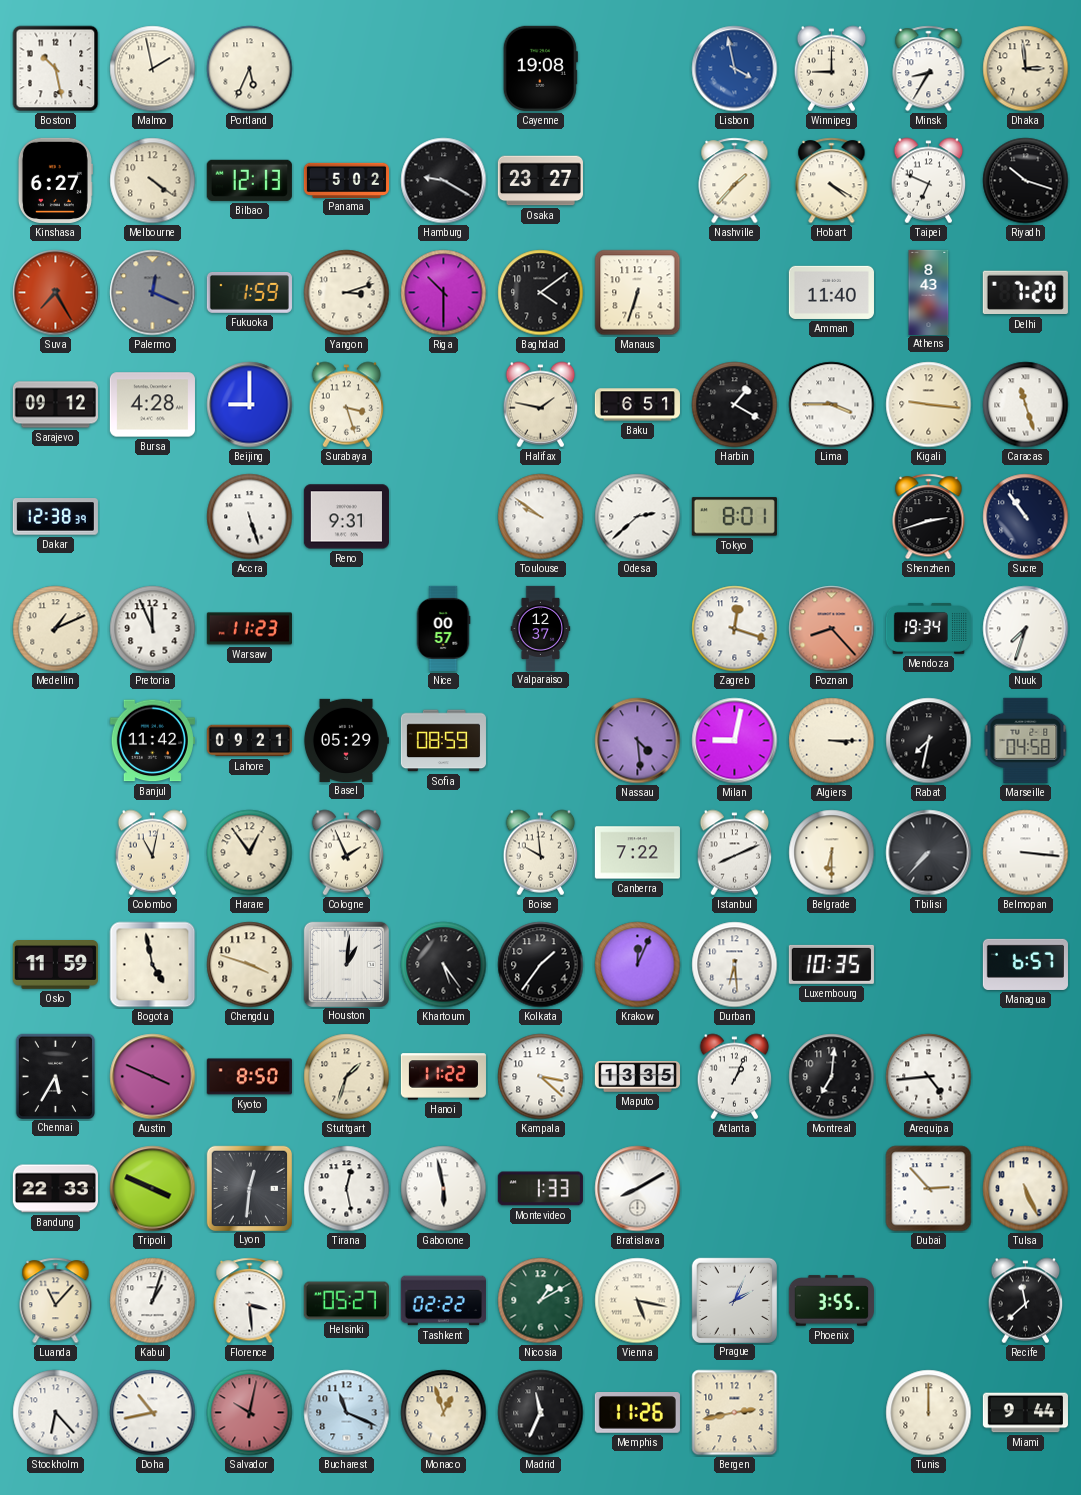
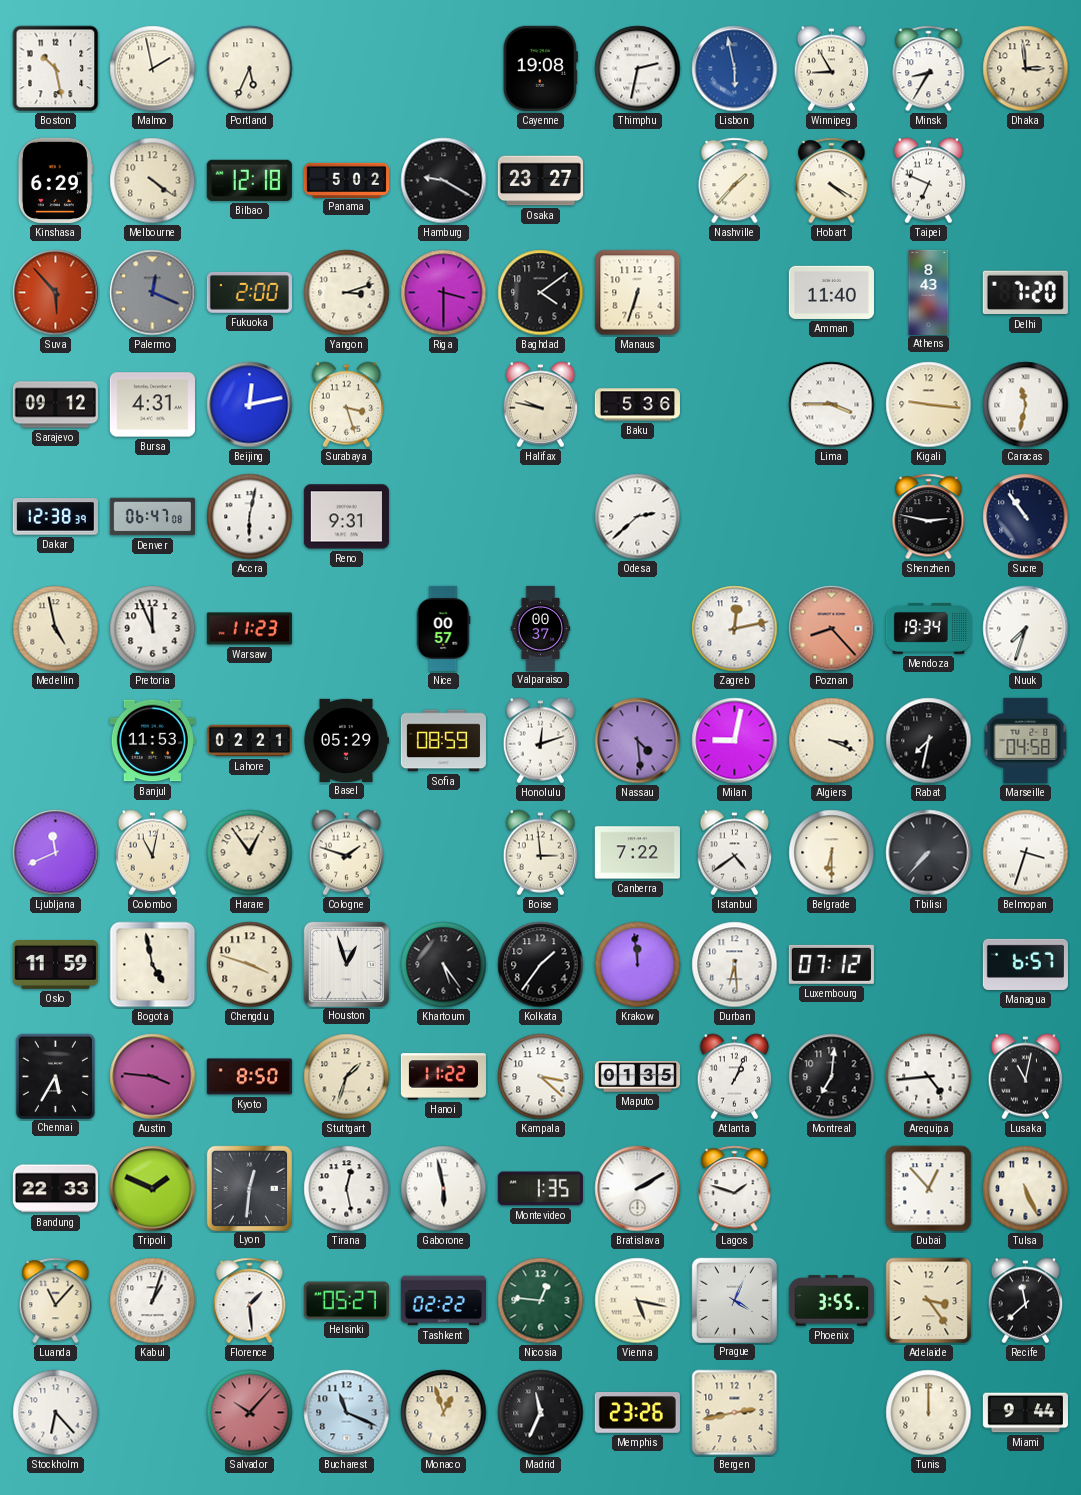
Thimphu: none -> 2:32 (638, 69)
Lisbon: 3:58 -> 5:58 (735, 69)
Winnipeg: 9:00 -> 8:55 (832, 69)
Kinshasa: 6:27 -> 6:29 (55, 180)
Bilbao: 12:13 -> 12:18 (249, 180)
Riyadh: 10:18 -> none (1026, 181)
Suva: 7:25 -> 5:53 (56, 293)
Fukuoka: 1:59 -> 2:00 (249, 293)
Riga: 10:30 -> 3:30 (444, 293)
Bursa: 4:28 -> 4:31 (152, 405)
Beijing: 9:00 -> 12:13 (250, 405)
Halifax: 1:47 -> 9:47 (541, 405)
Baku: 6:51 -> 5:36 (637, 405)
Harbin: 1:20 -> none (735, 405)
Caracas: 11:27 -> 11:32 (1026, 405)
Denver: none -> 06:47 (152, 517)
Accra: 5:27 -> 6:02 (250, 517)
Toulouse: 9:51 -> none (541, 517)
Tokyo: 8:01 -> none (734, 517)
Shenzhen: 2:42 -> 2:47 (929, 517)
Medellin: 1:11 -> 4:58 (56, 629)
Valparaiso: 12:37 -> 00:37 (541, 628)
Zagreb: 12:18 -> 12:13 (735, 629)
Banjul: 11:42 -> 11:53 (152, 741)
Lahore: 09:21 -> 02:21 (249, 741)
Honolulu: none -> 12:12 (541, 741)
Algiers: 3:15 -> 3:19 (832, 741)
Ljubljana: none -> 11:41 (56, 853)
Cologne: 1:56 -> 1:48 (347, 853)
Boise: 9:59 -> 2:59 (541, 853)
Istanbul: 8:11 -> 4:39 (735, 853)
Belmopan: 3:16 -> 3:33 (1026, 853)
Houston: 1:01 -> 12:57 (346, 964)
Krakow: 12:04 -> 11:59 (638, 965)
Luxembourg: 10:35 -> 07:12 (831, 964)
Austin: 3:49 -> 3:46 (153, 1077)
Maputo: 13:35 -> 01:35 (637, 1077)
Lusaka: none -> 11:02 (1026, 1077)
Tripoli: 3:49 -> 1:49 (153, 1189)
Montevideo: 1:33 -> 1:35 (540, 1189)
Bratislava: 8:10 -> 2:10 (638, 1189)
Lagos: none -> 1:48 (735, 1189)
Dubai: 2:53 -> 12:53 (929, 1189)
Florence: 3:29 -> 1:29 (250, 1301)
Nicosia: 1:10 -> 12:46 (541, 1301)
Prague: 2:04 -> 4:04 (734, 1300)
Adelaide: none -> 3:24 (929, 1301)
Doha: 10:43 -> none (153, 1413)
Salvador: 10:02 -> 10:07 (250, 1413)
Memphis: 11:26 -> 23:26 (637, 1413)
